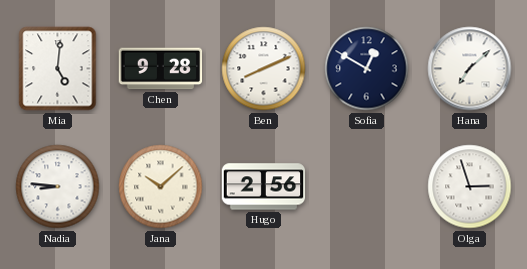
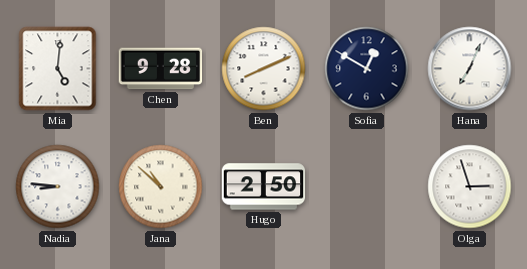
Hana: 7:08 -> 7:04 (470, 69)
Jana: 10:08 -> 10:52 (161, 187)
Hugo: 2:56 -> 2:50 (264, 187)
